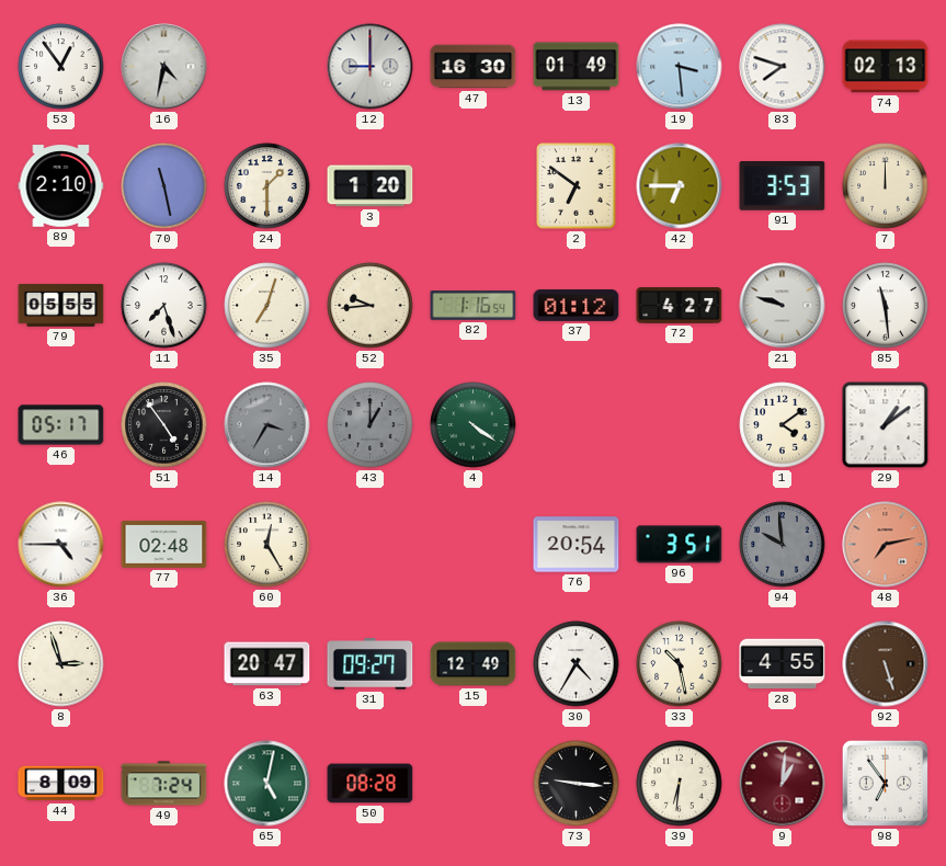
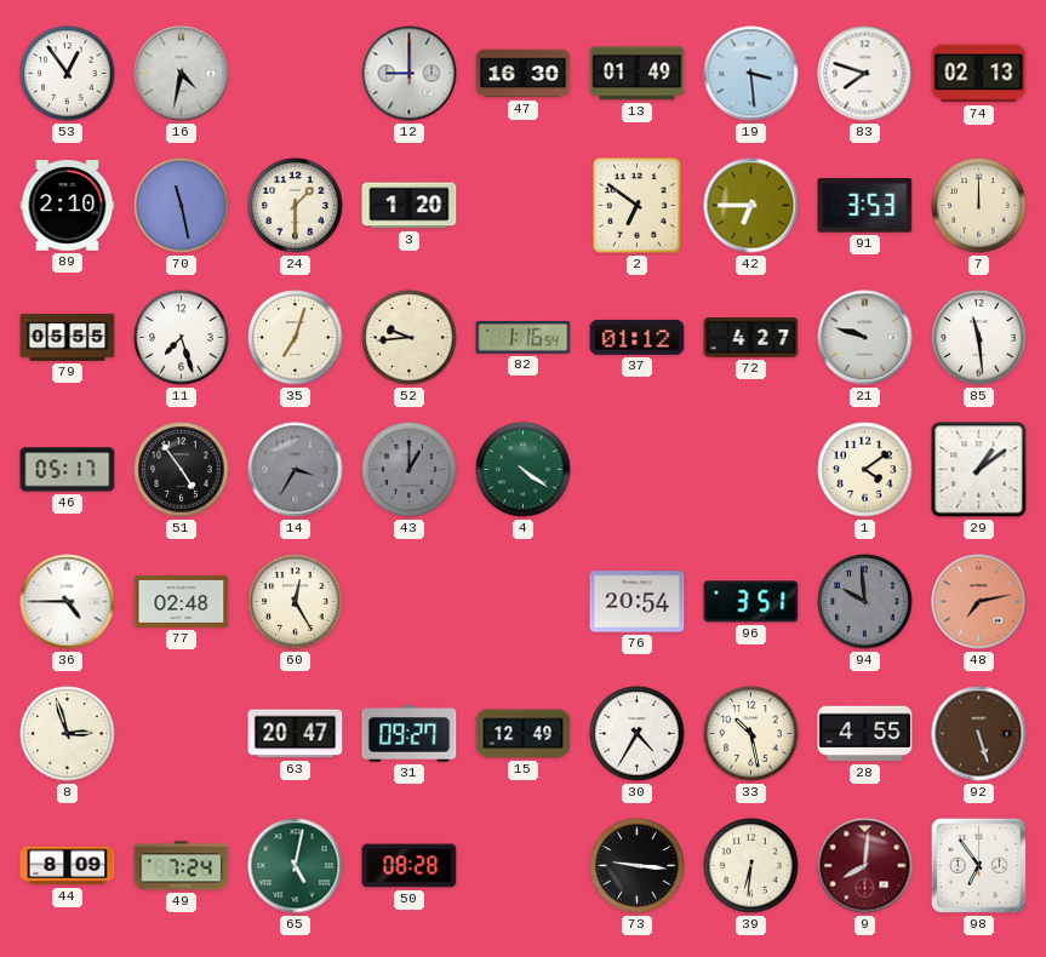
9: 1:01 -> 8:01 (865, 866)
